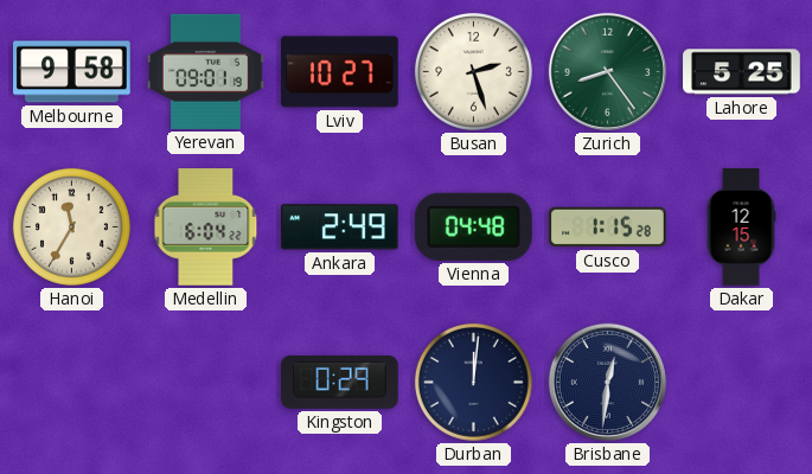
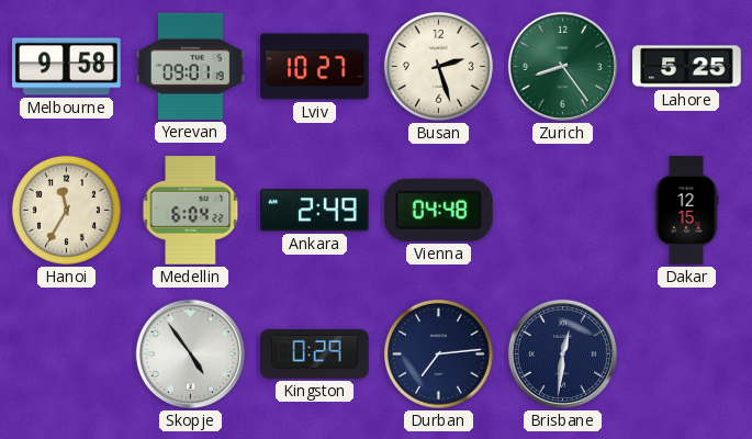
Cusco: 1:15 -> none (608, 228)
Skopje: none -> 4:54 (190, 353)
Durban: 12:01 -> 7:14 (438, 353)
